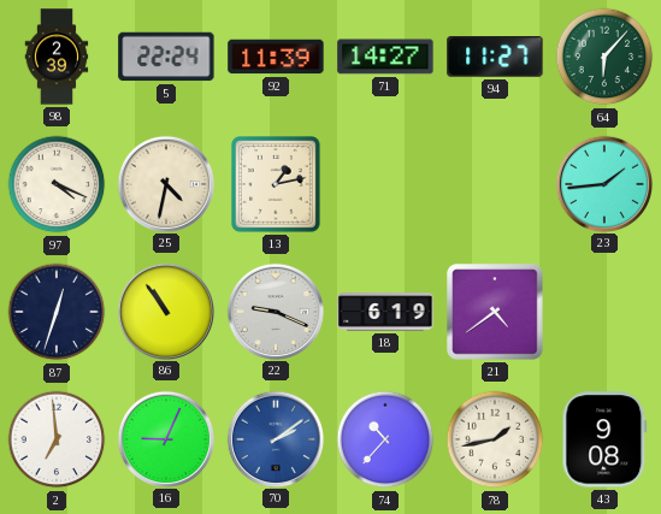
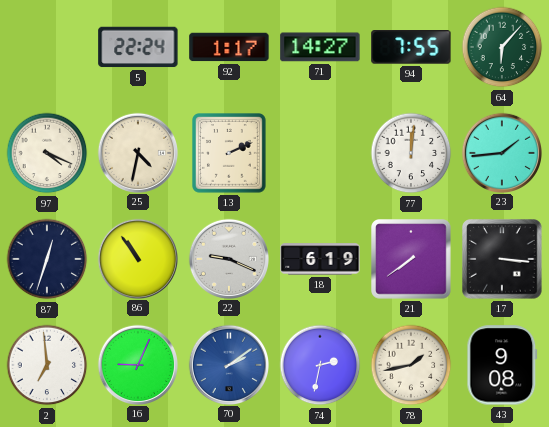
98: 2:39 -> none (57, 57)
92: 11:39 -> 1:17 (229, 47)
94: 11:27 -> 7:55 (411, 47)
13: 1:13 -> 2:11 (230, 154)
77: none -> 12:01 (411, 153)
21: 4:39 -> 7:39 (411, 259)
17: none -> 3:16 (502, 259)
74: 10:37 -> 2:32 (320, 365)
